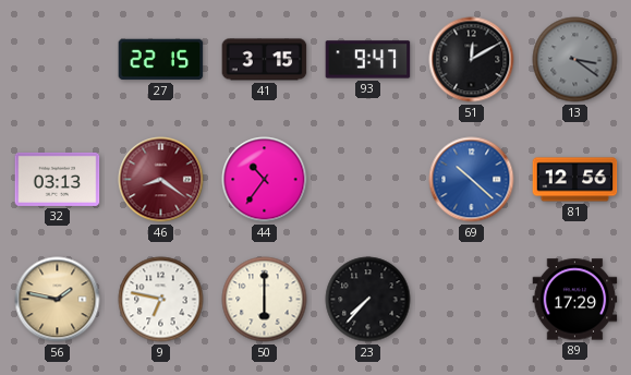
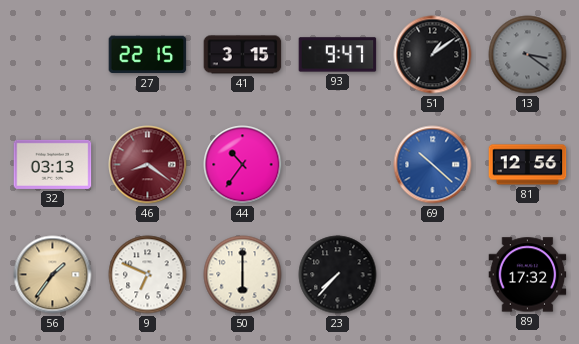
51: 12:10 -> 1:09 (433, 55)
56: 1:47 -> 1:36 (53, 275)
9: 6:47 -> 6:49 (148, 275)
89: 17:29 -> 17:32 (528, 275)
